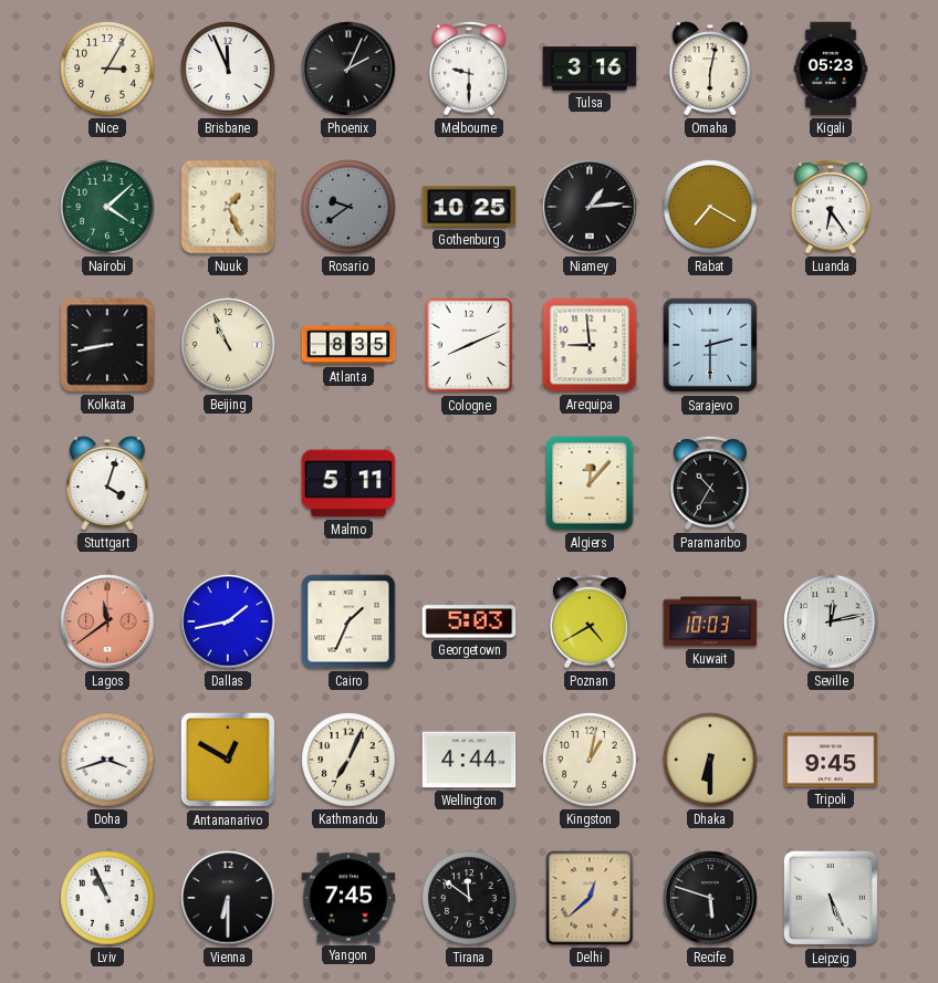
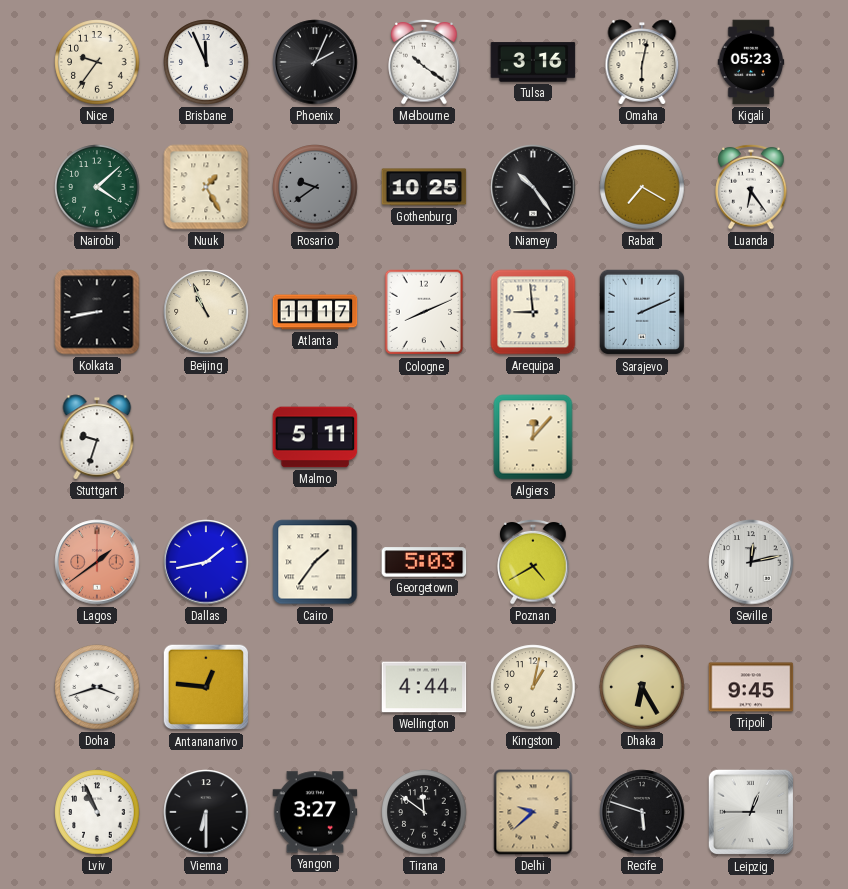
Nice: 3:05 -> 9:36 (97, 62)
Melbourne: 9:30 -> 10:21 (424, 62)
Nuuk: 1:26 -> 1:25 (206, 187)
Niamey: 1:14 -> 10:24 (533, 187)
Atlanta: 8:35 -> 11:17 (315, 312)
Sarajevo: 2:30 -> 2:11 (642, 312)
Stuttgart: 4:03 -> 9:33 (97, 437)
Paramaribo: 10:35 -> none (710, 483)
Lagos: 11:39 -> 1:39 (97, 562)
Cairo: 1:34 -> 1:36 (315, 562)
Kuwait: 10:03 -> none (710, 621)
Antananarivo: 12:50 -> 12:46 (206, 687)
Kathmandu: 7:04 -> none (348, 760)
Dhaka: 6:30 -> 6:25 (642, 687)
Yangon: 7:45 -> 3:27 (315, 812)
Delhi: 12:38 -> 9:38 (533, 812)
Leipzig: 5:26 -> 12:45 (751, 812)
